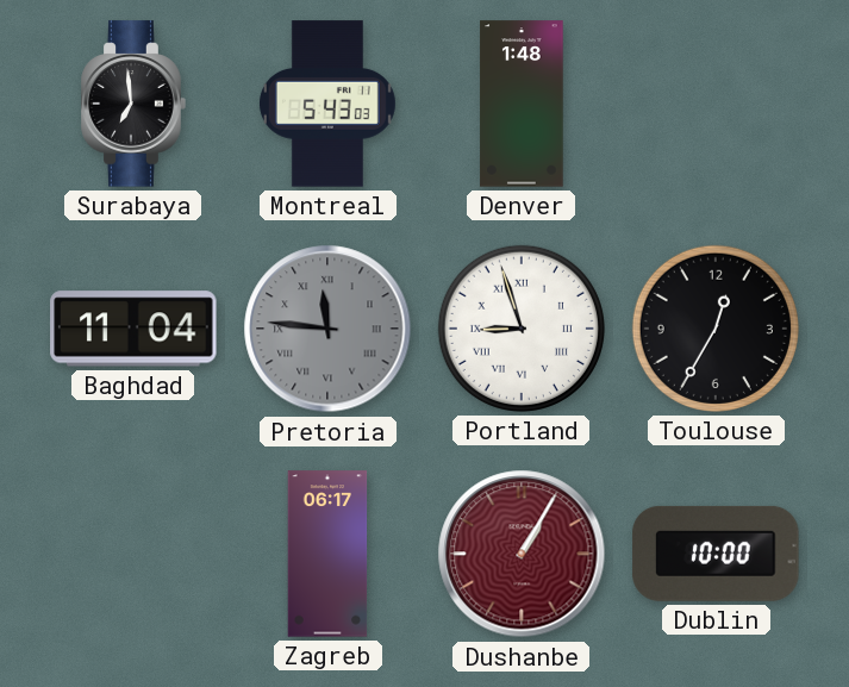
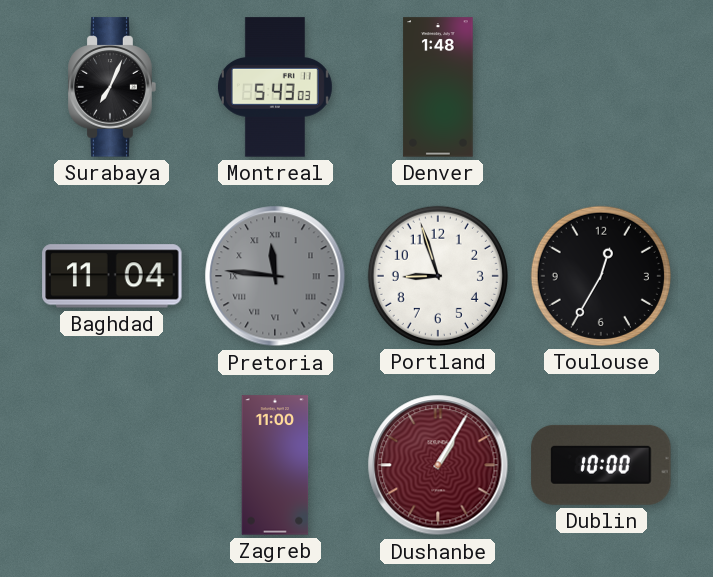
Surabaya: 6:59 -> 7:04 (112, 87)
Portland numerals: Roman -> Arabic (438, 276)
Zagreb: 06:17 -> 11:00 (275, 465)
